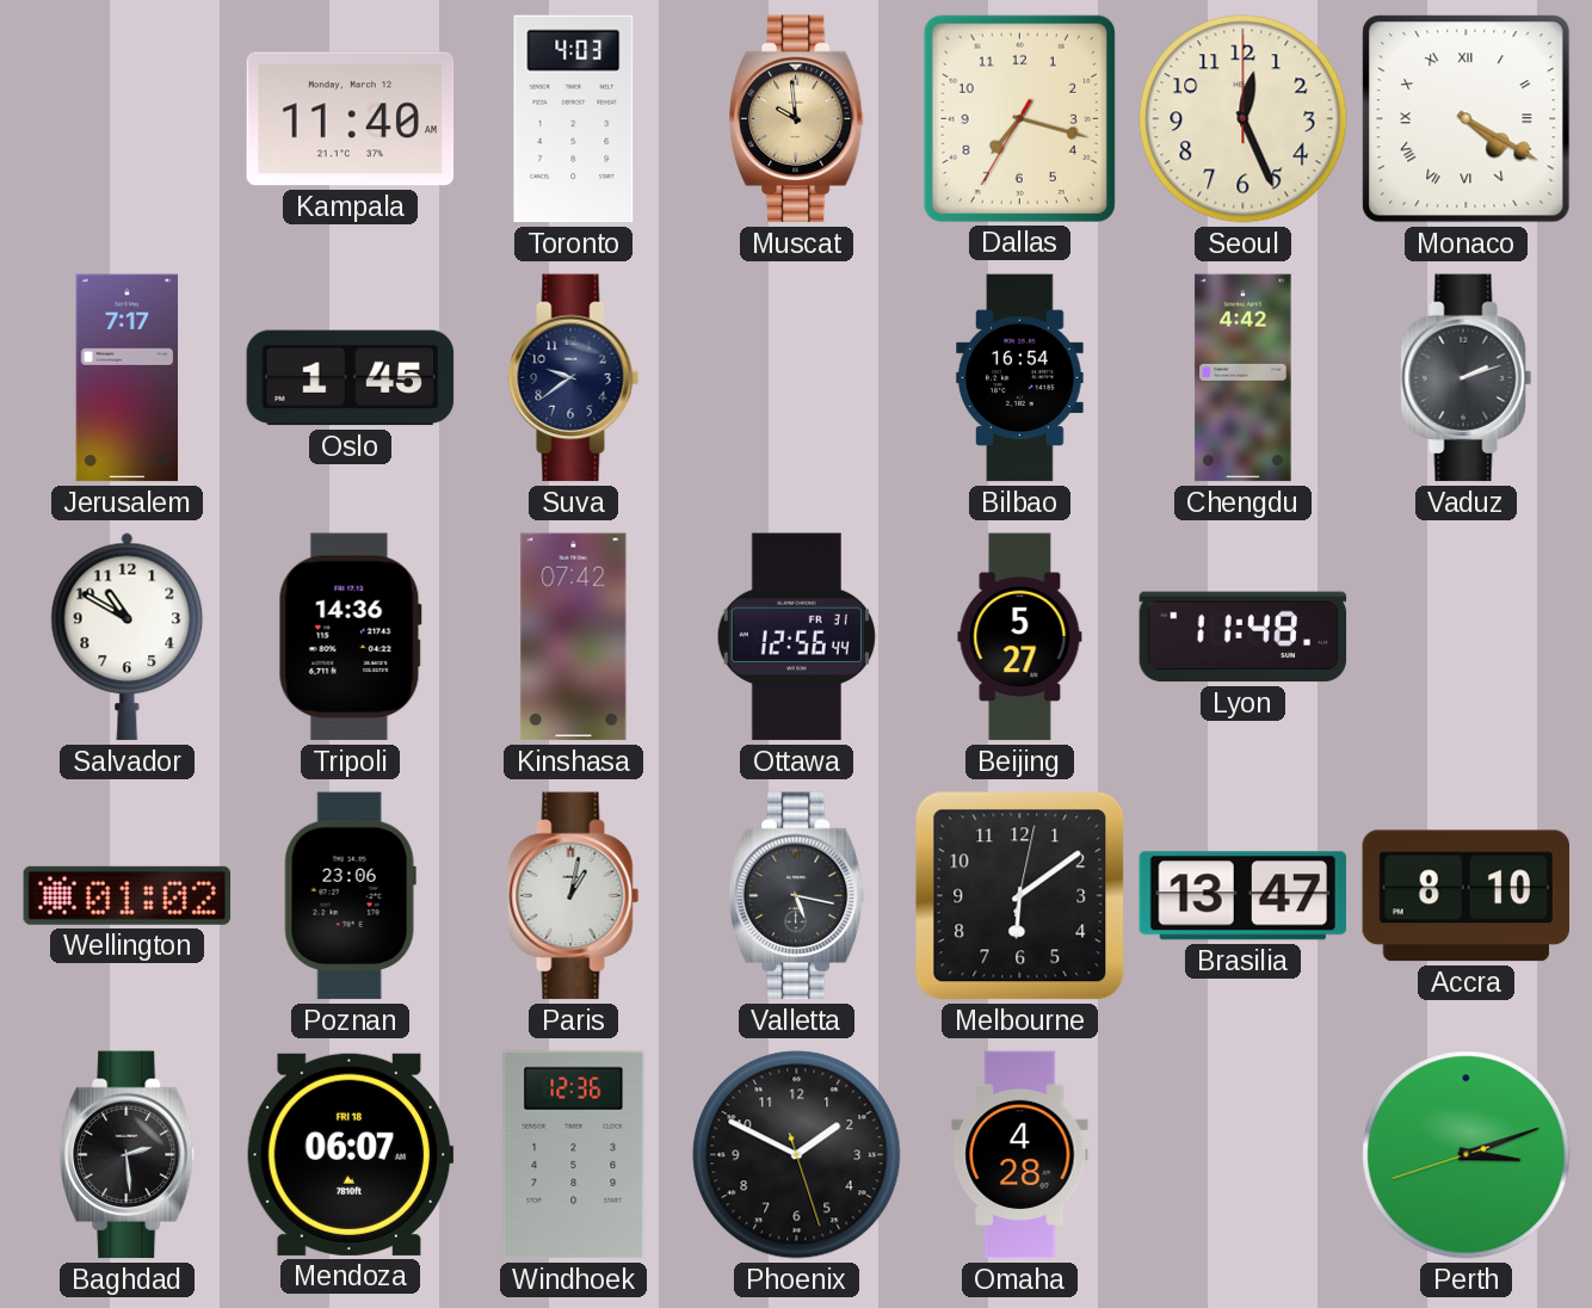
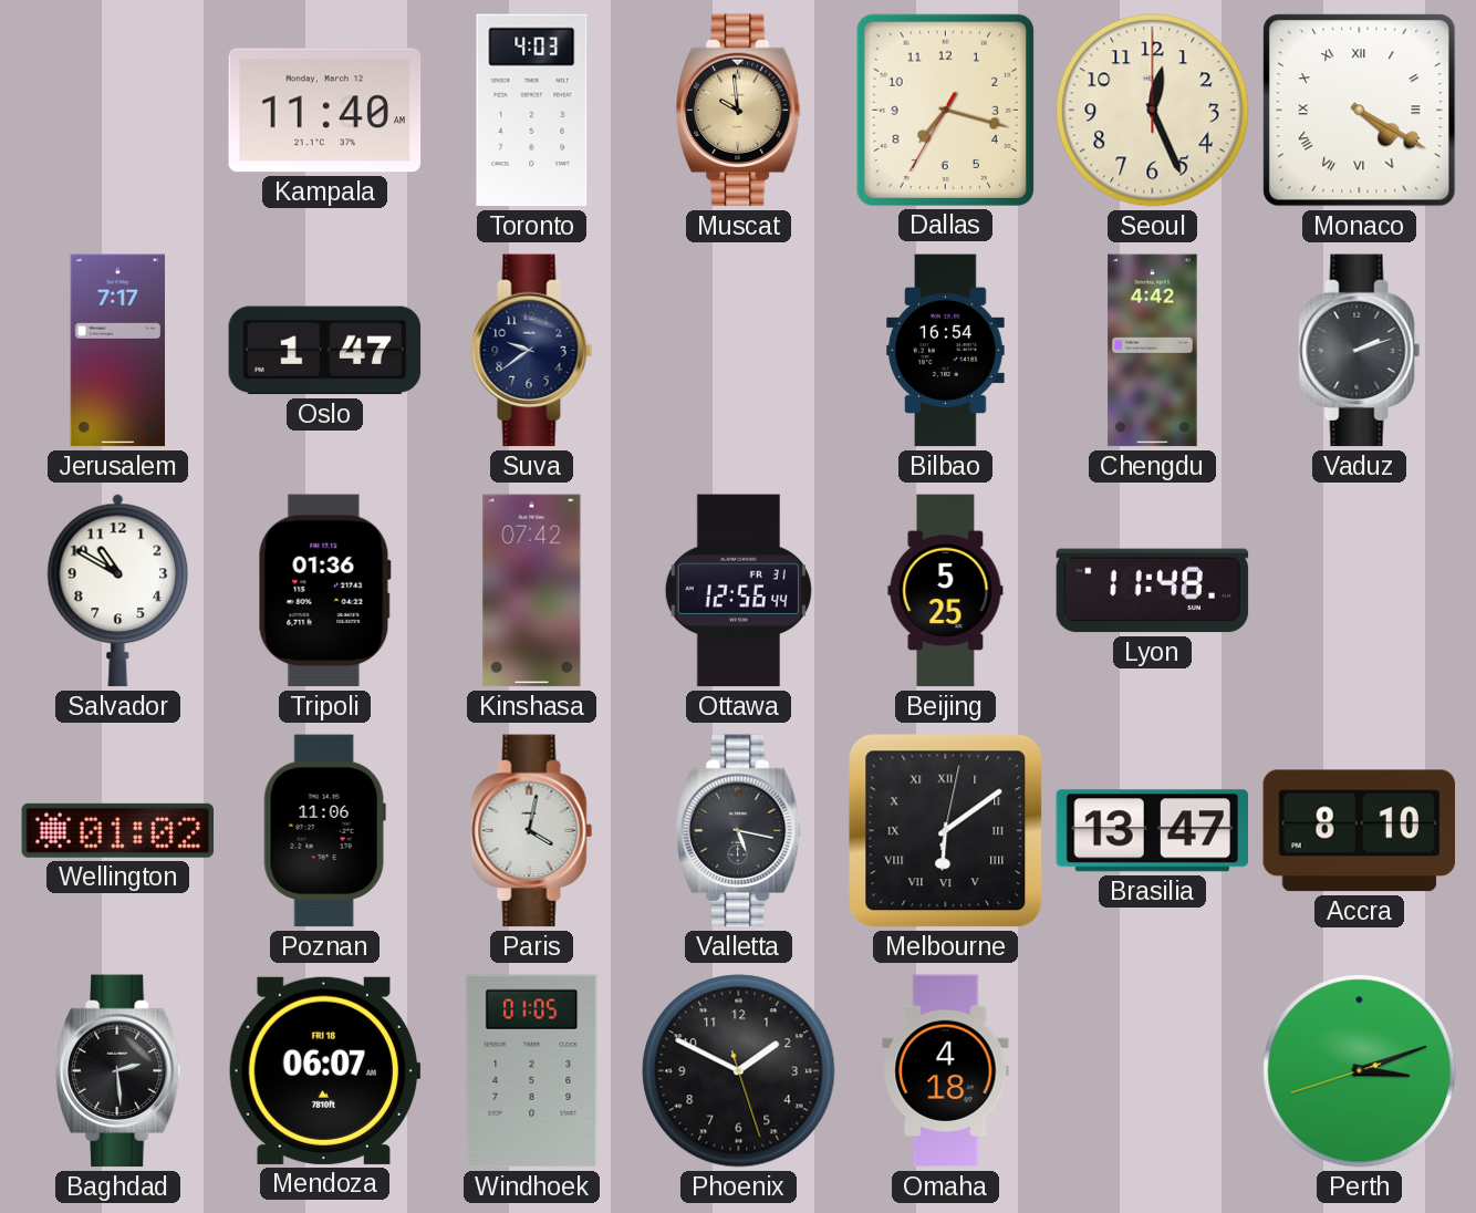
Oslo: 1:45 -> 1:47 (325, 351)
Tripoli: 14:36 -> 01:36 (324, 591)
Beijing: 5:27 -> 5:25 (946, 591)
Poznan: 23:06 -> 11:06 (324, 831)
Paris: 1:02 -> 4:02 (532, 831)
Melbourne numerals: Arabic -> Roman (946, 831)
Windhoek: 12:36 -> 01:05 (532, 1071)
Omaha: 4:28 -> 4:18 (946, 1071)
